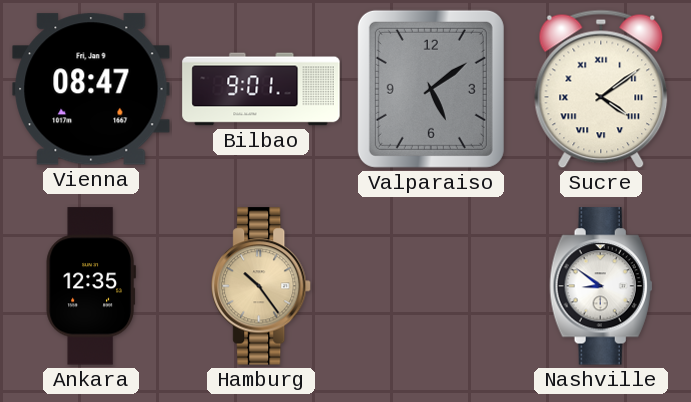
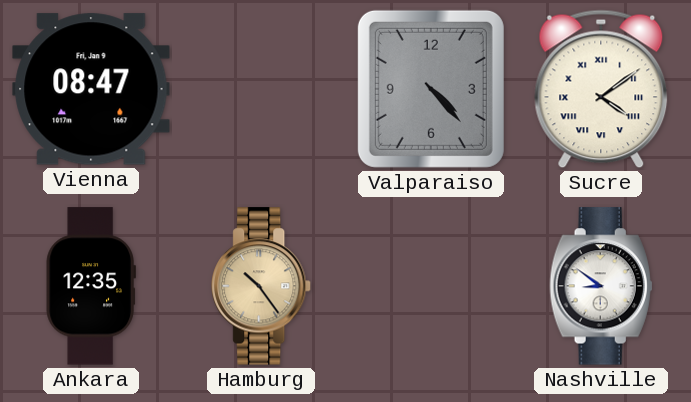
Bilbao: 9:01 -> none (261, 89)
Valparaiso: 5:09 -> 4:23 (431, 89)
